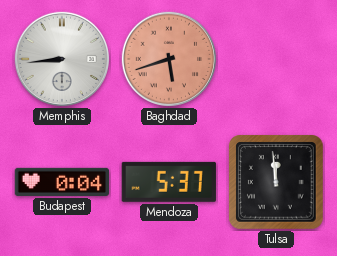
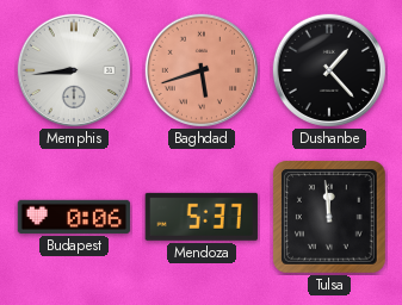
Dushanbe: none -> 1:23 (328, 69)
Budapest: 0:04 -> 0:06 (74, 217)
